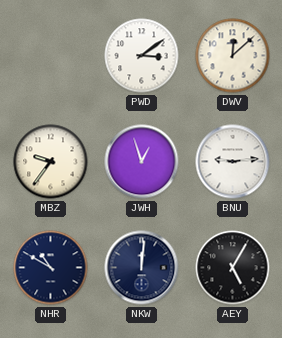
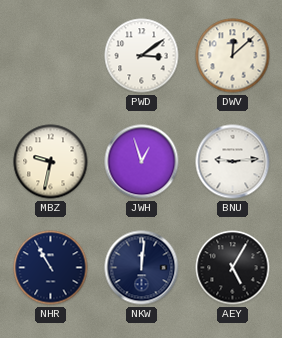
MBZ: 9:36 -> 9:32 (51, 162)
NHR: 10:50 -> 10:55 (51, 268)
